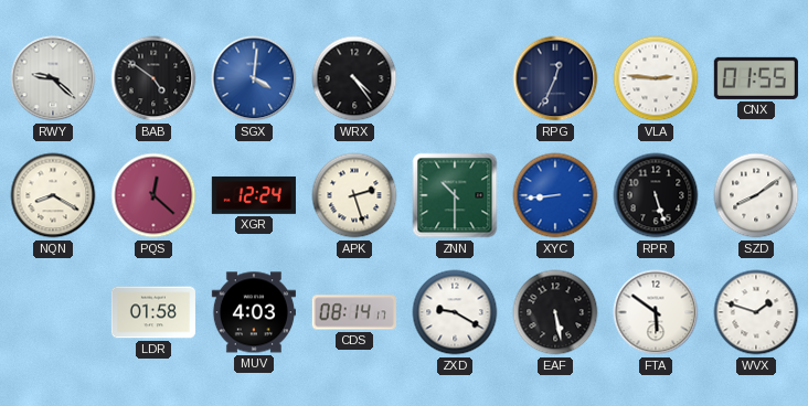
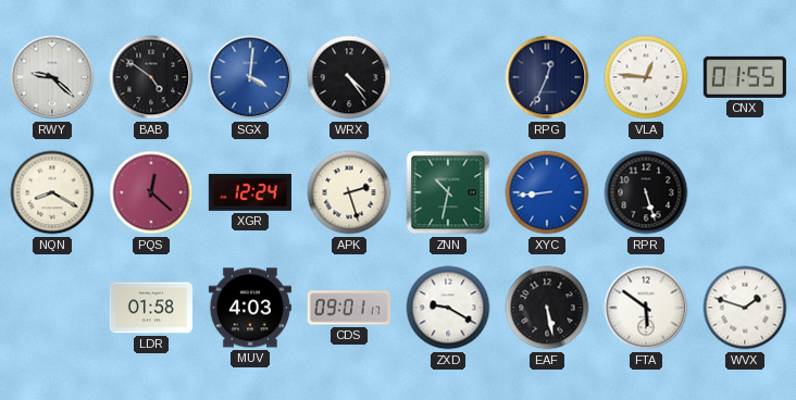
VLA: 2:46 -> 12:46 (646, 77)
ZNN: 10:30 -> 10:32 (448, 192)
SZD: 8:09 -> none (756, 195)
CDS: 08:14 -> 09:01 (349, 308)
